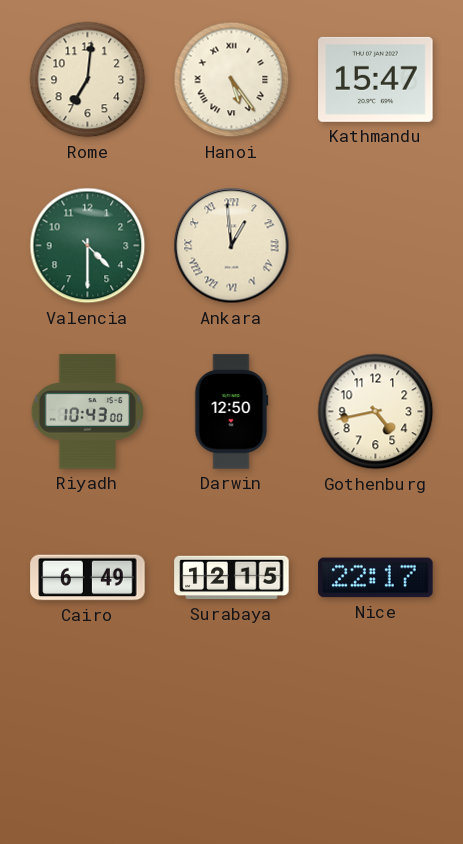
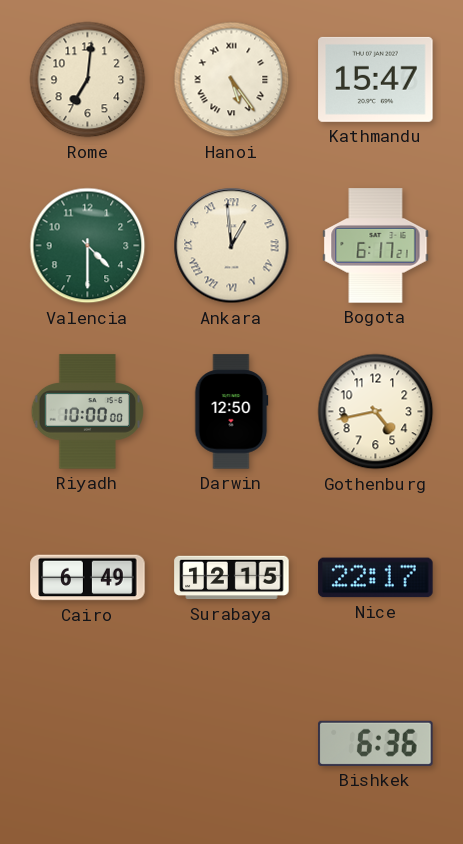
Bogota: none -> 6:17 (376, 246)
Riyadh: 10:43 -> 10:00 (87, 412)
Bishkek: none -> 6:36 (376, 743)
